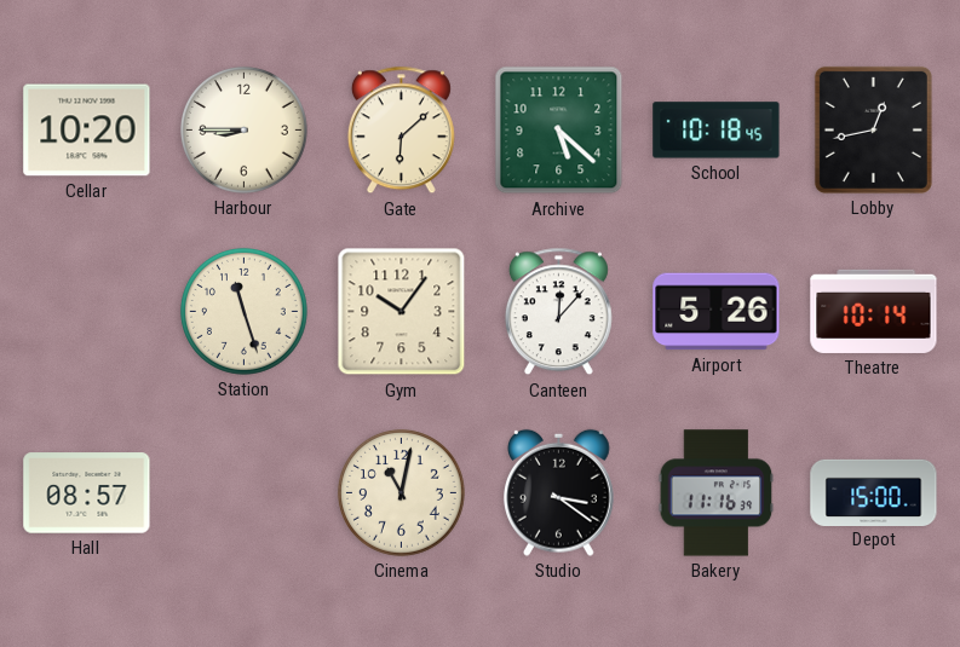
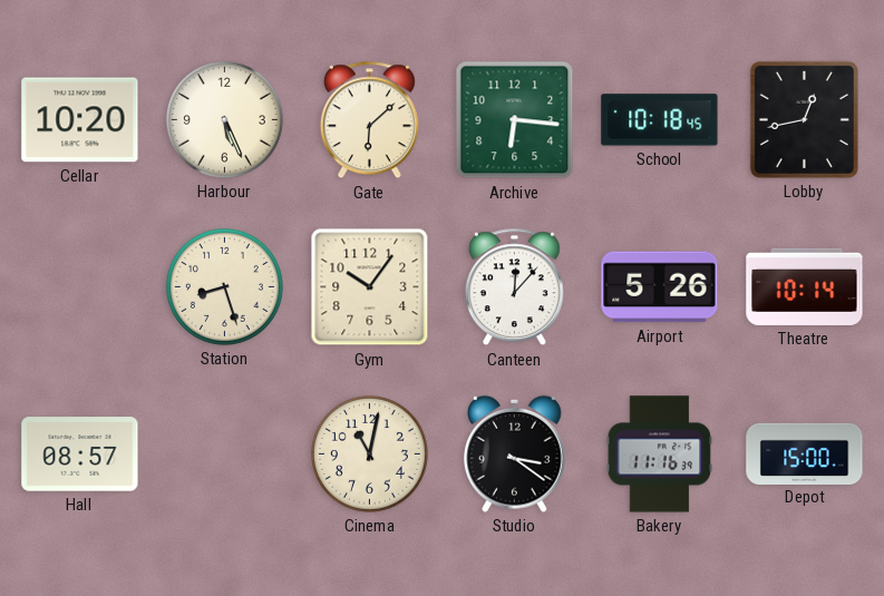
Harbour: 8:45 -> 5:26 (224, 119)
Archive: 5:22 -> 6:16 (515, 120)
Station: 11:27 -> 8:27 (224, 286)
